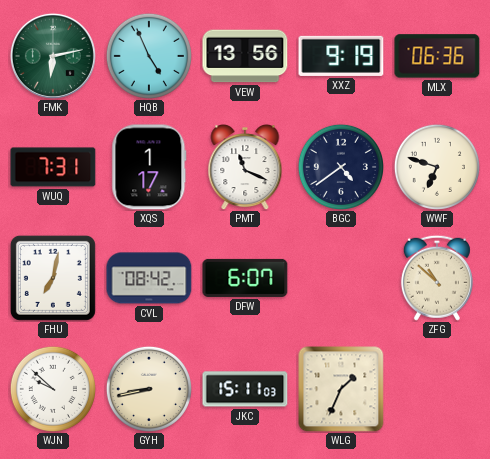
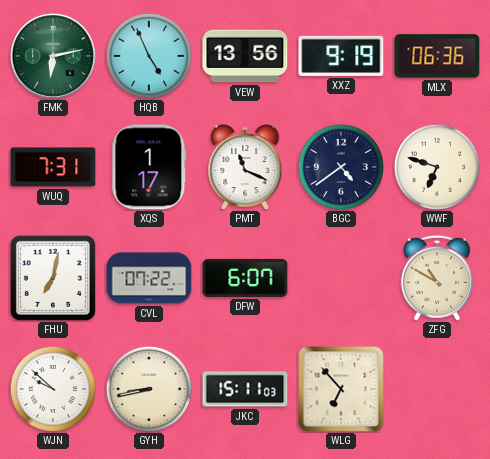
CVL: 08:42 -> 07:22 (149, 278)
ZFG: 10:52 -> 10:50 (437, 278)
WLG: 1:34 -> 6:53 (341, 389)
